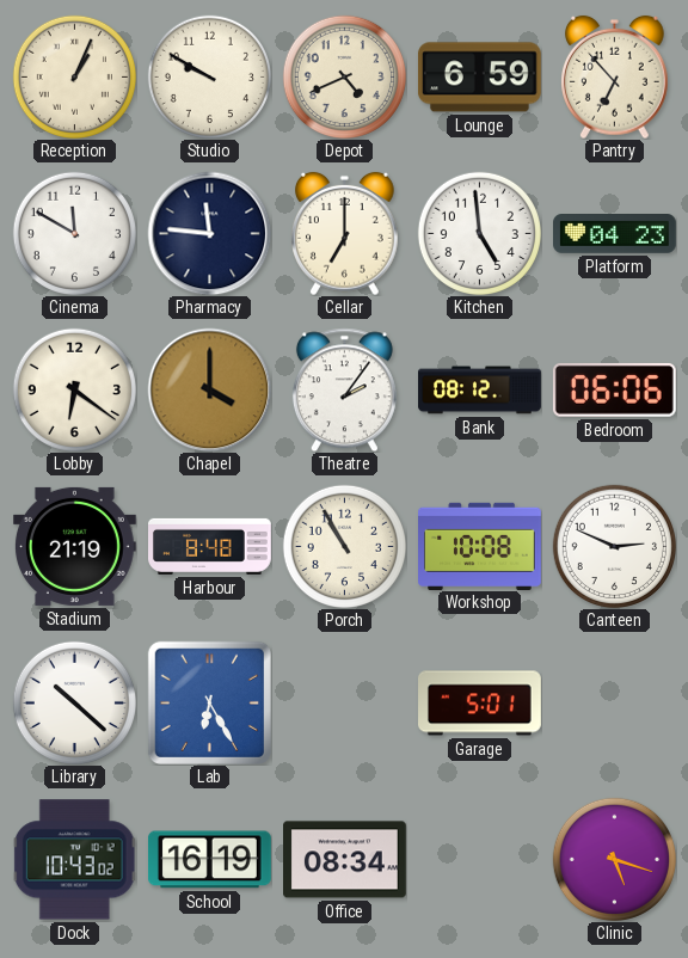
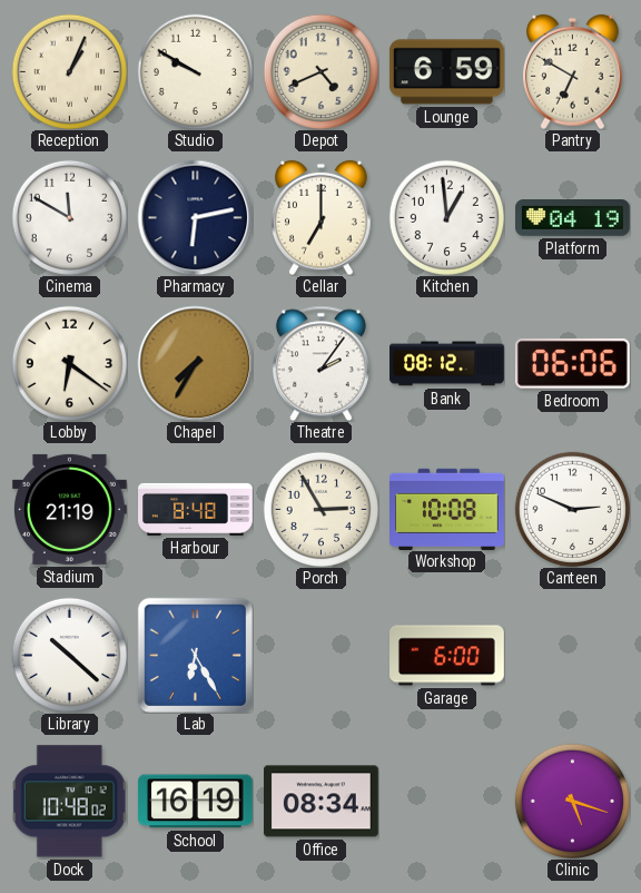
Pantry: 6:53 -> 6:50 (573, 71)
Pharmacy: 11:46 -> 6:13 (195, 217)
Kitchen: 4:59 -> 12:59 (446, 217)
Platform: 04:23 -> 04:19 (573, 218)
Chapel: 4:00 -> 7:35 (195, 363)
Porch: 10:55 -> 2:55 (320, 509)
Garage: 5:01 -> 6:00 (447, 656)
Dock: 10:43 -> 10:48 (69, 802)
